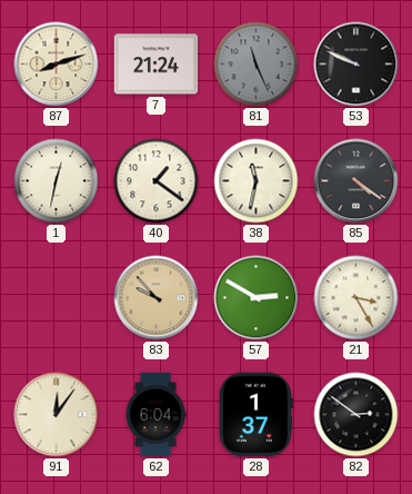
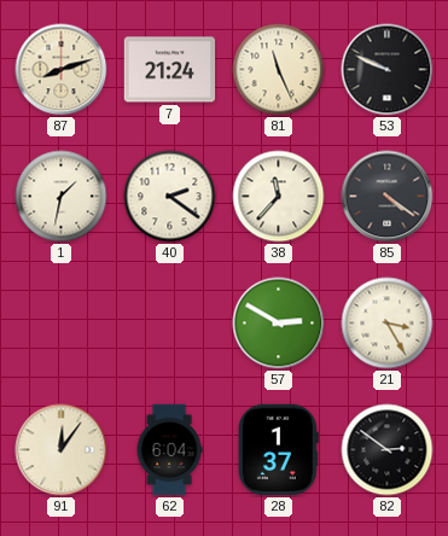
81 dial: grey -> cream (279, 70)
1: 12:32 -> 1:32 (62, 197)
40: 1:21 -> 2:21 (170, 197)
38: 11:32 -> 11:37 (279, 197)
83: 9:53 -> none (157, 298)
